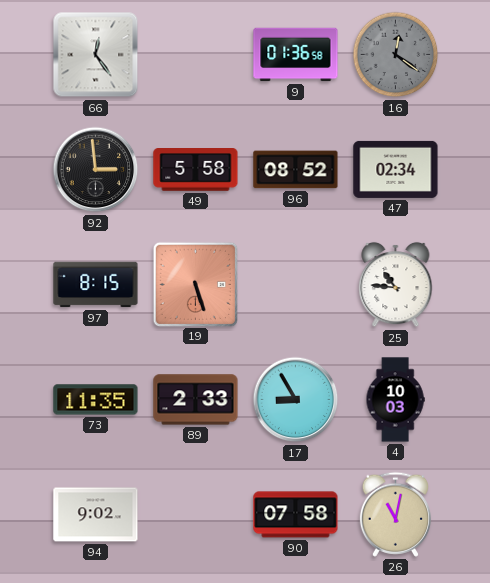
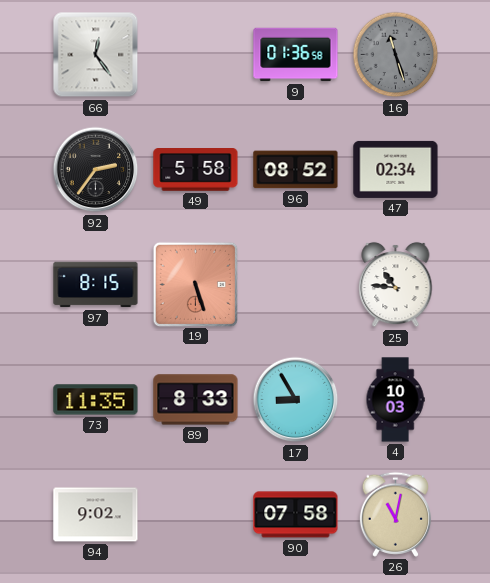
16: 12:21 -> 11:27 (396, 55)
92: 2:59 -> 2:36 (96, 170)
89: 2:33 -> 8:33 (196, 400)
